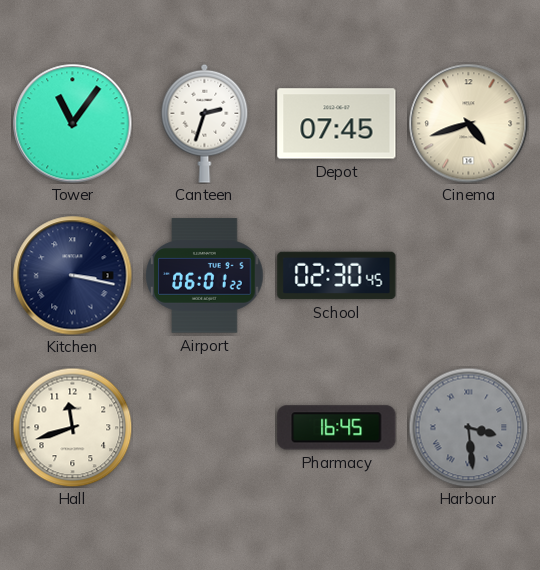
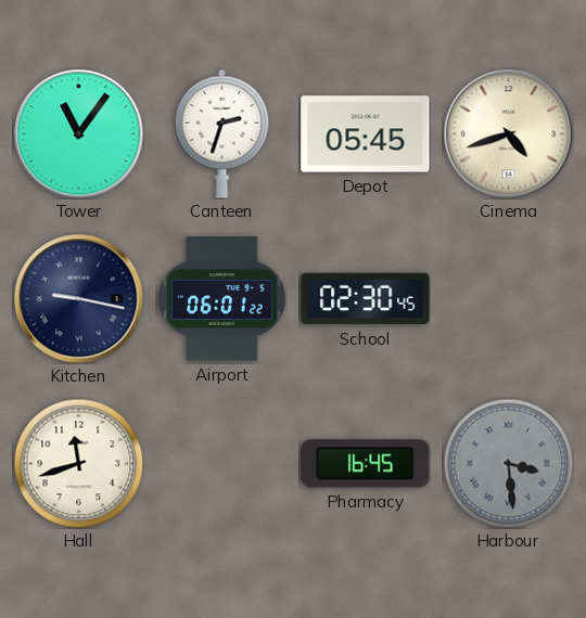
Depot: 07:45 -> 05:45 (366, 134)
Kitchen: 3:17 -> 9:17 (79, 299)
